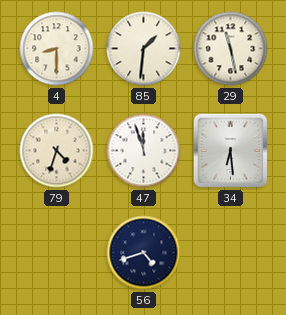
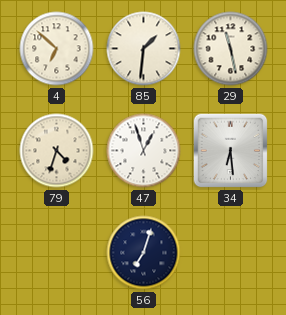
4: 8:30 -> 6:52 (57, 49)
47: 11:57 -> 12:57 (144, 151)
56: 4:42 -> 7:03 (144, 253)
